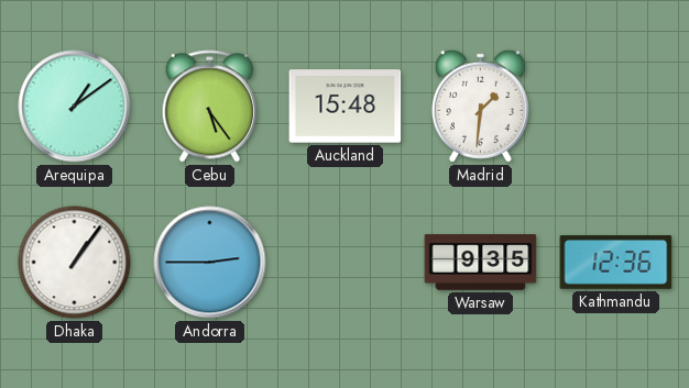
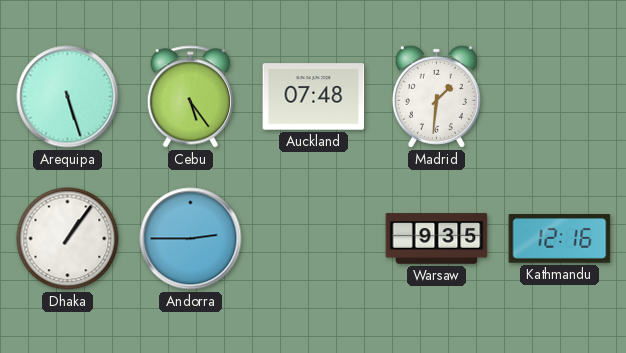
Arequipa: 1:09 -> 5:27 (68, 97)
Auckland: 15:48 -> 07:48 (314, 97)
Kathmandu: 12:36 -> 12:16 (560, 239)
